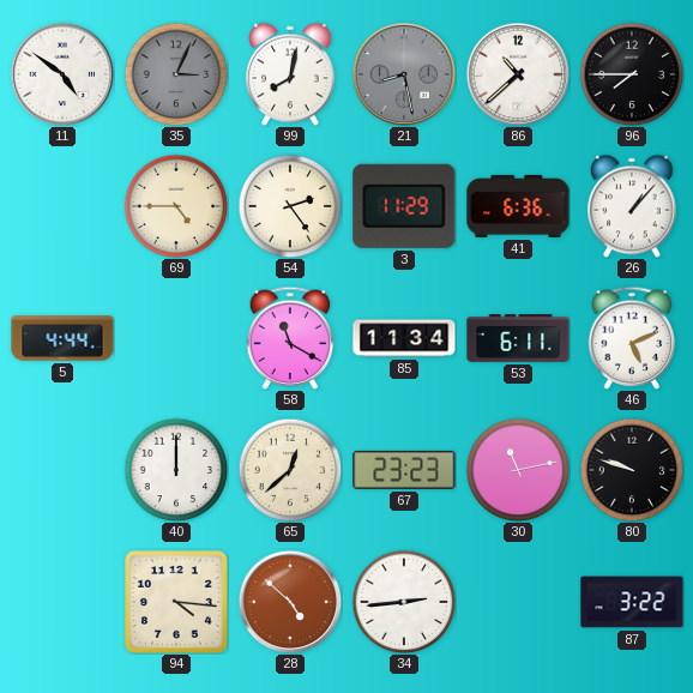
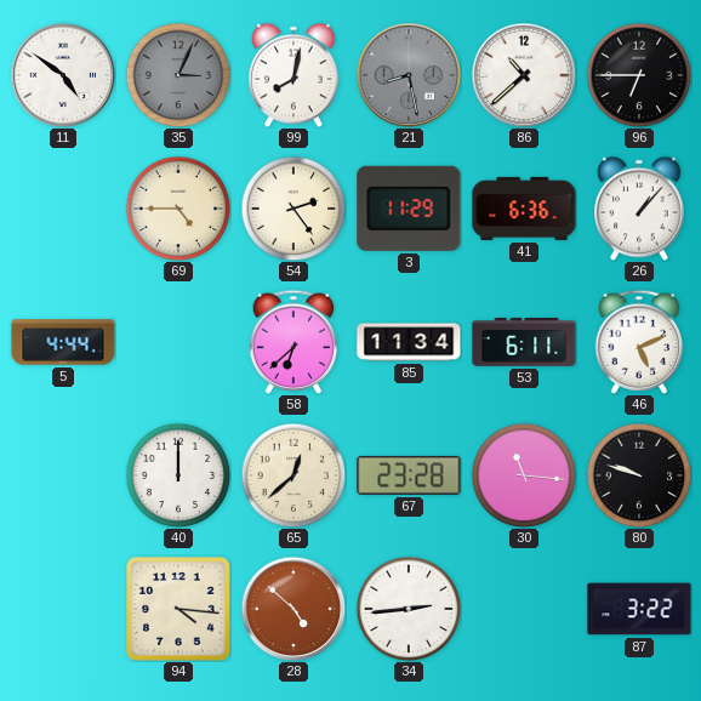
96: 7:45 -> 6:45 (639, 75)
58: 11:20 -> 6:38 (293, 342)
67: 23:23 -> 23:28 (409, 475)
30: 11:13 -> 11:16 (524, 475)
